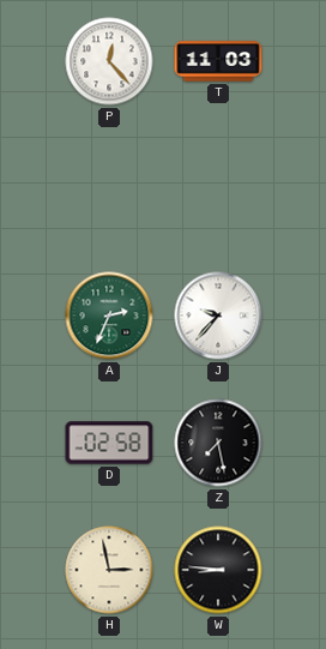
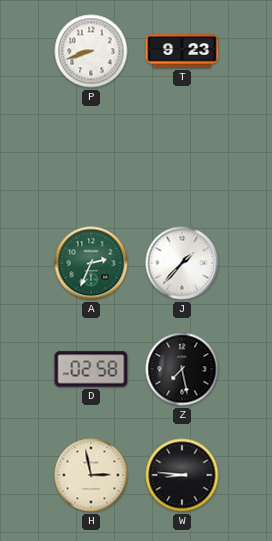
P: 12:23 -> 8:42 (91, 51)
T: 11:03 -> 9:23 (182, 51)
J: 9:37 -> 1:37 (182, 263)
